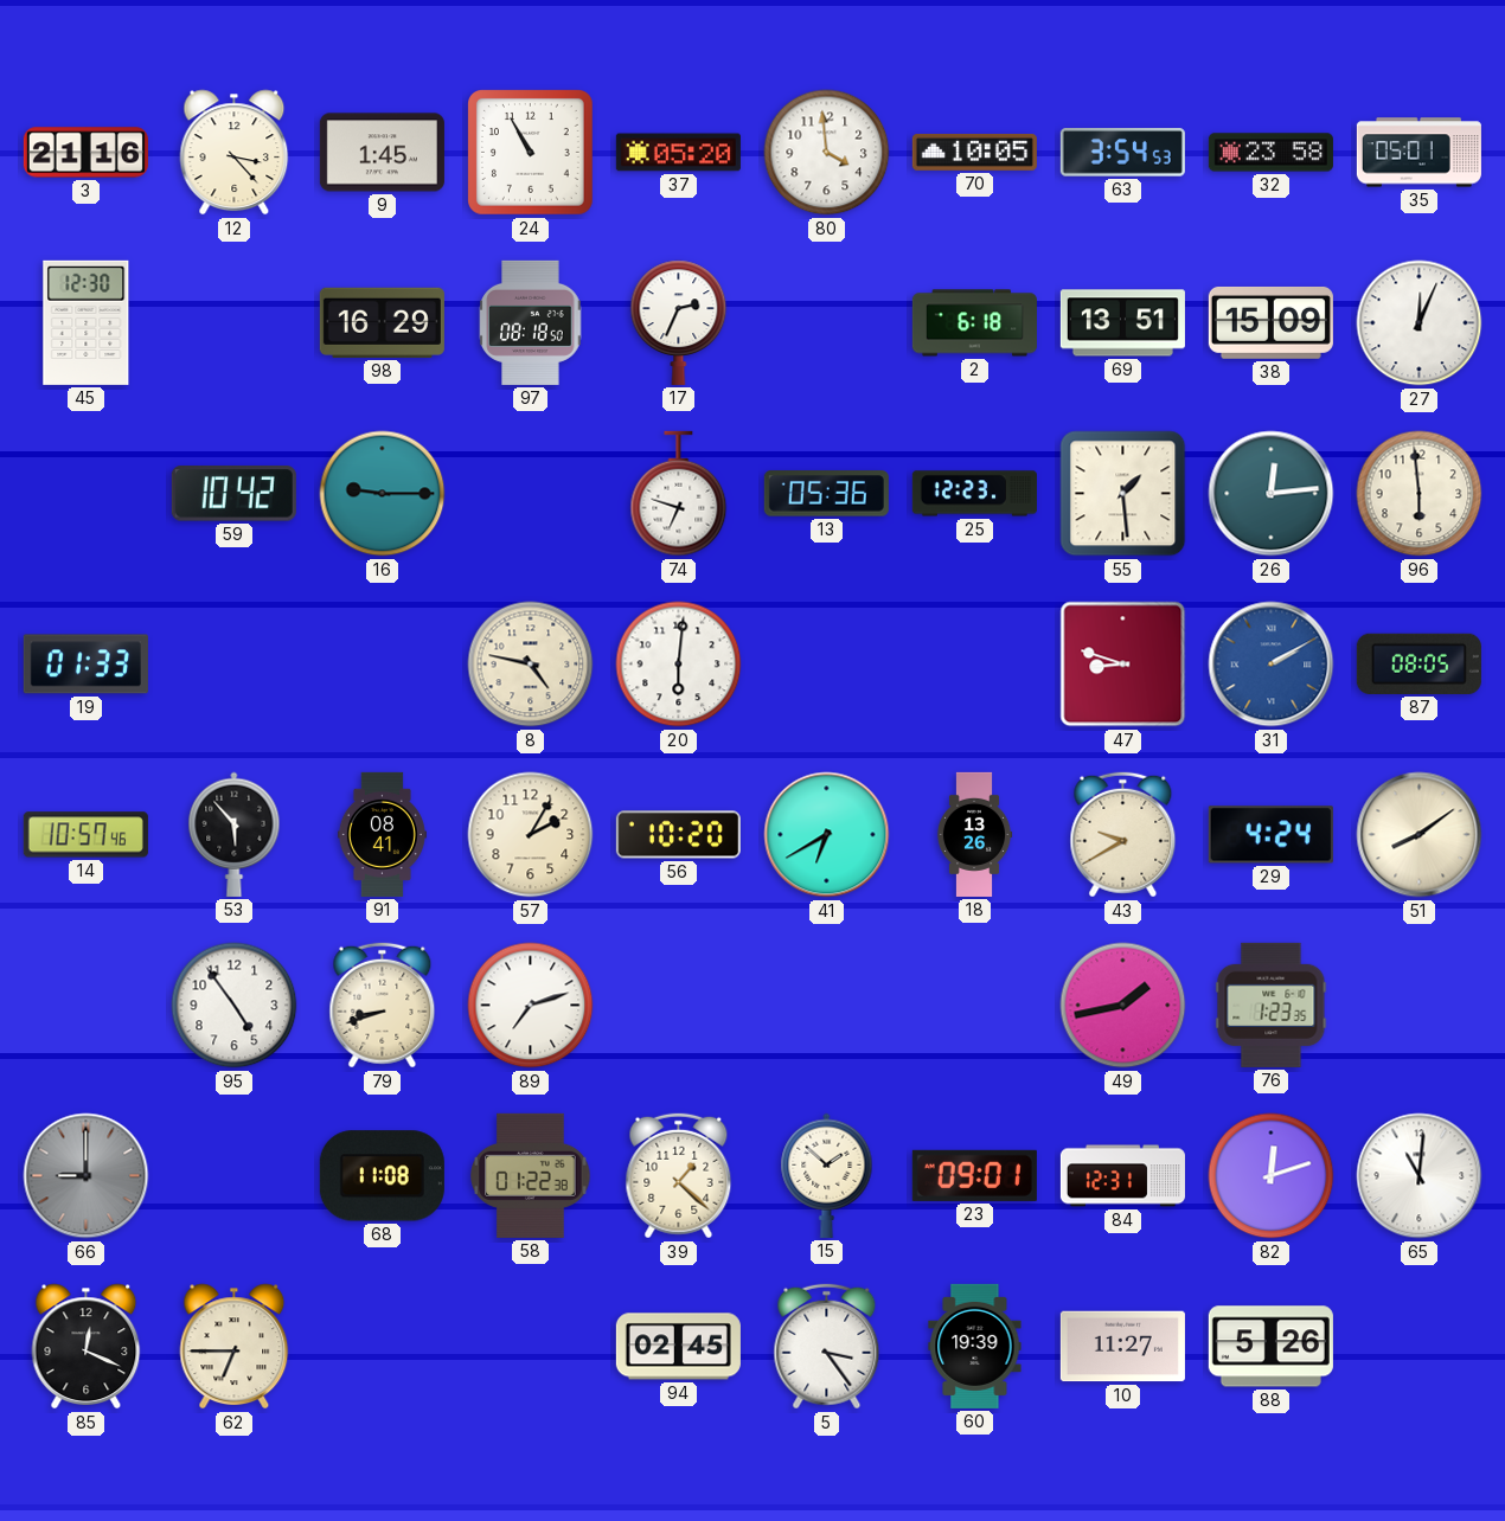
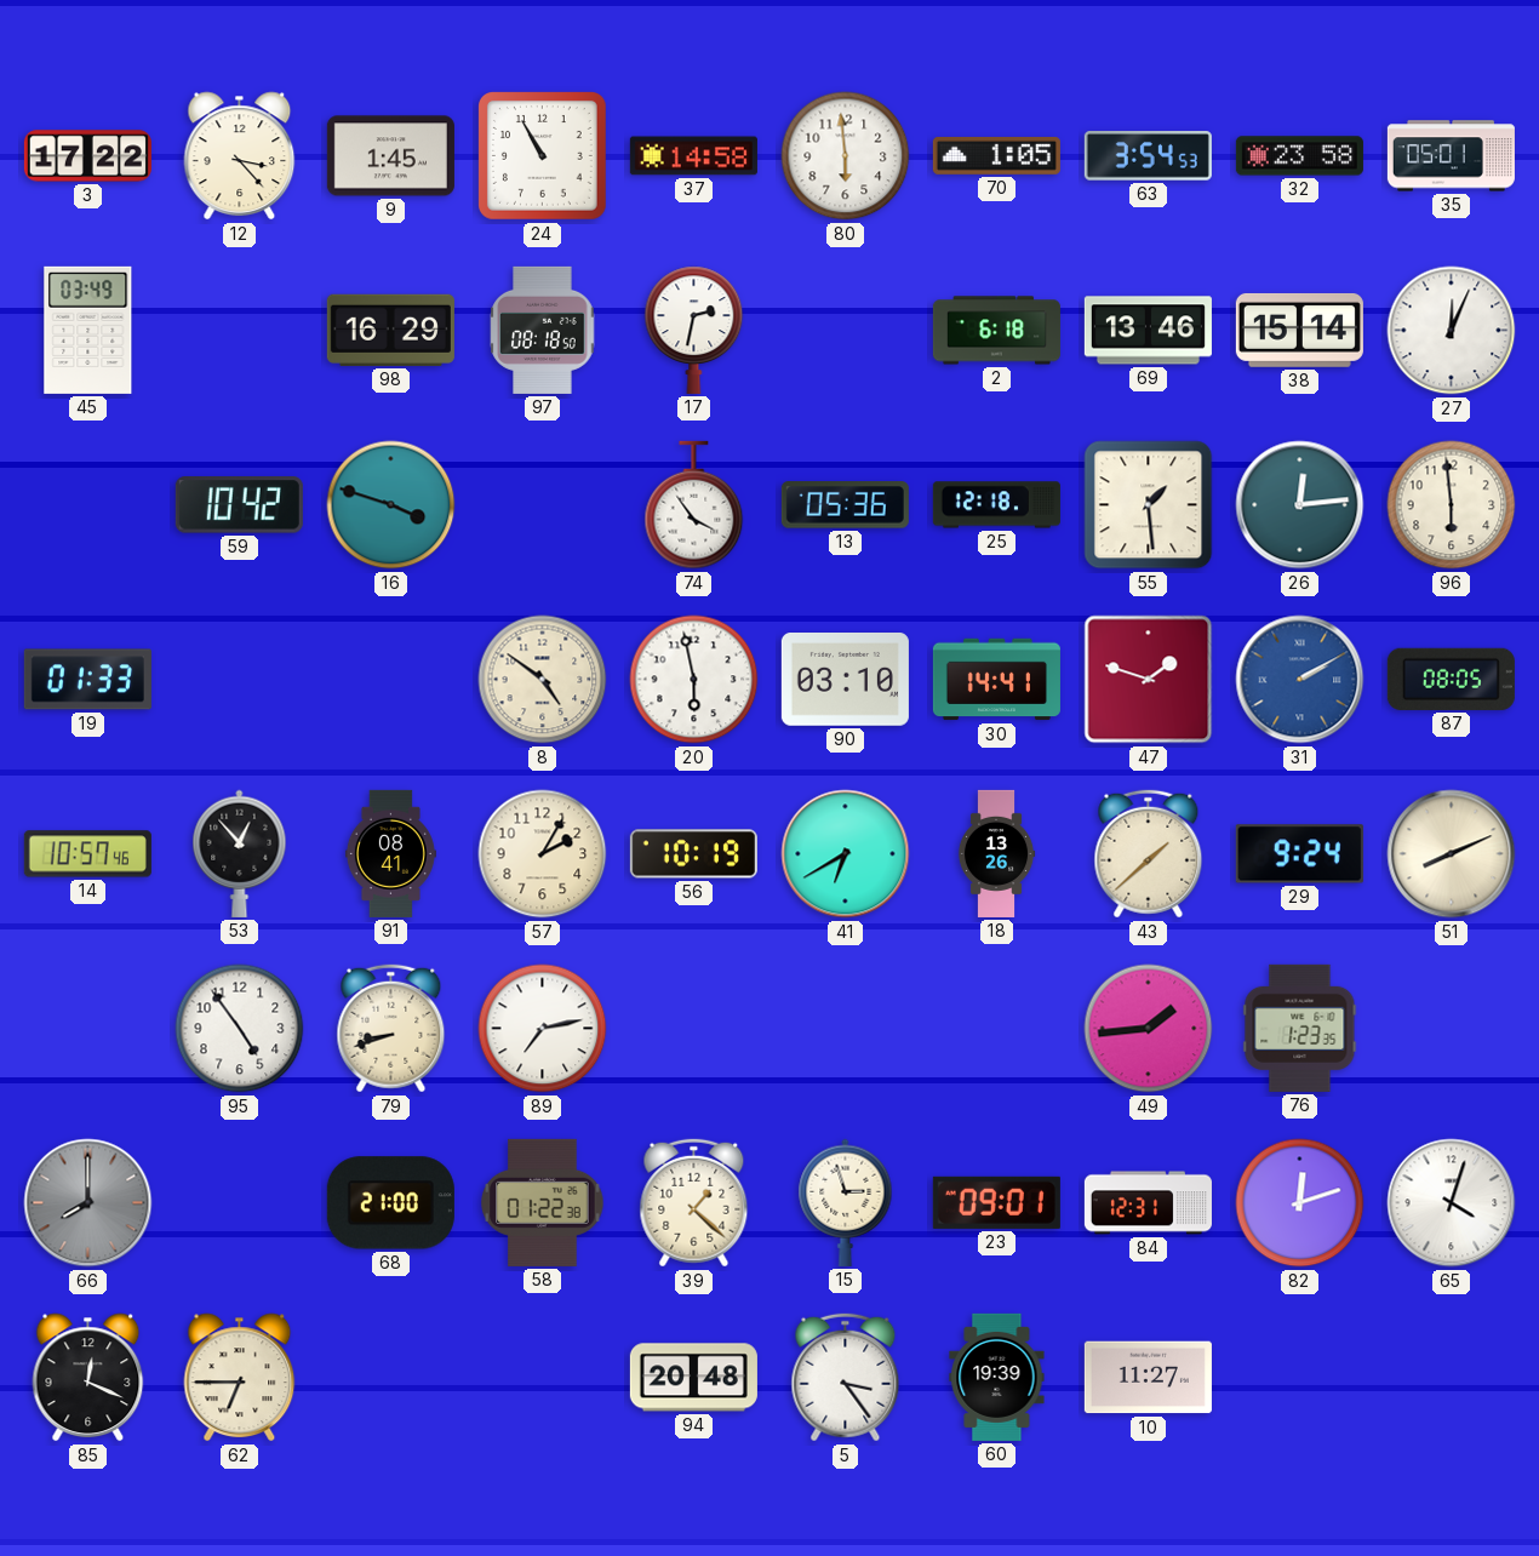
3: 21:16 -> 17:22 (87, 156)
37: 05:20 -> 14:58 (693, 156)
80: 3:59 -> 5:59 (846, 156)
70: 10:05 -> 1:05 (996, 155)
45: 12:30 -> 03:49 (88, 330)
17: 2:34 -> 2:32 (694, 330)
69: 13:51 -> 13:46 (1148, 331)
38: 15:09 -> 15:14 (1299, 330)
16: 9:15 -> 3:48 (391, 505)
74: 6:48 -> 3:54 (694, 505)
25: 12:23 -> 12:18 (996, 505)
8: 4:47 -> 4:51 (543, 680)
20: 6:01 -> 5:58 (694, 680)
90: none -> 03:10 (845, 680)
30: none -> 14:41 (996, 680)
47: 8:48 -> 1:48 (1149, 680)
53: 5:53 -> 12:53 (240, 853)
56: 10:20 -> 10:19 (693, 854)
43: 9:40 -> 1:38 (1149, 854)
29: 4:24 -> 9:24 (1299, 854)
51: 8:09 -> 8:11 (1452, 854)
89: 7:12 -> 7:13 (543, 1029)
49: 1:43 -> 1:44 (1149, 1029)
66: 9:00 -> 8:00 (88, 1203)
68: 11:08 -> 21:00 (390, 1203)
15: 1:52 -> 2:57 (846, 1202)
65: 11:01 -> 4:03 (1452, 1203)
94: 02:45 -> 20:48 (693, 1378)
88: 5:26 -> none (1270, 1347)
